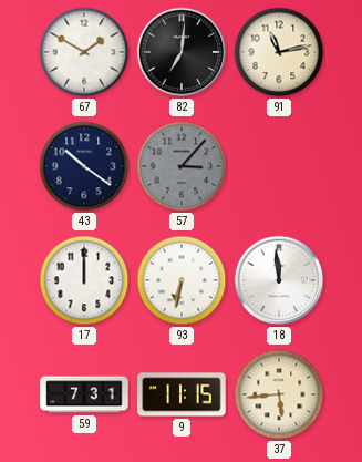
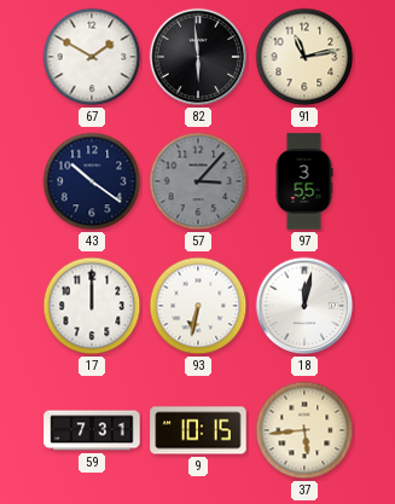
82: 7:01 -> 5:59 (198, 57)
97: none -> 3:55 (304, 181)
18: 11:59 -> 12:02 (304, 306)
9: 11:15 -> 10:15 (198, 430)
